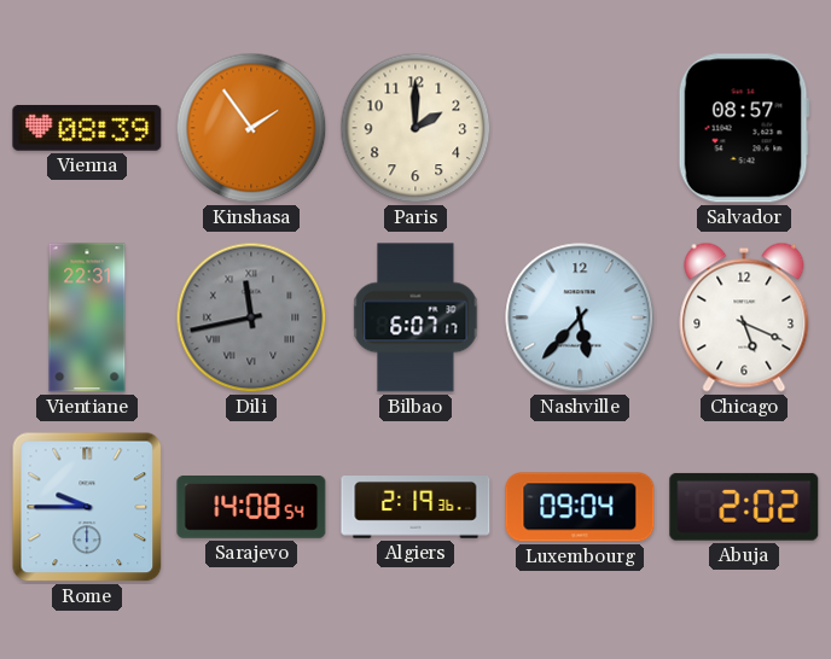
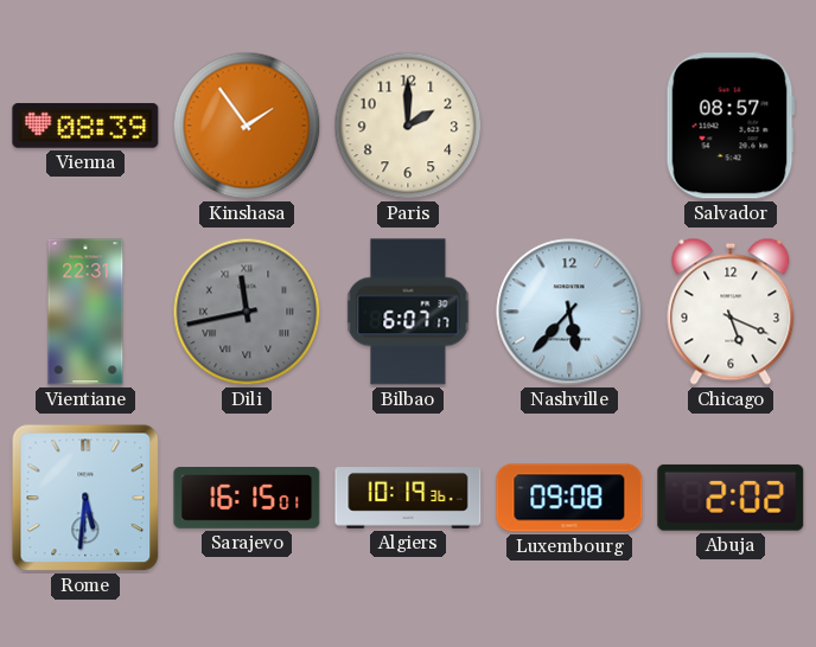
Rome: 9:45 -> 5:31 (85, 498)
Sarajevo: 14:08 -> 16:15 (247, 499)
Algiers: 2:19 -> 10:19 (408, 499)
Luxembourg: 09:04 -> 09:08 (569, 498)
